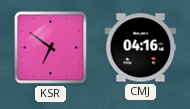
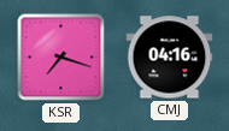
KSR: 6:51 -> 7:18 (61, 58)
